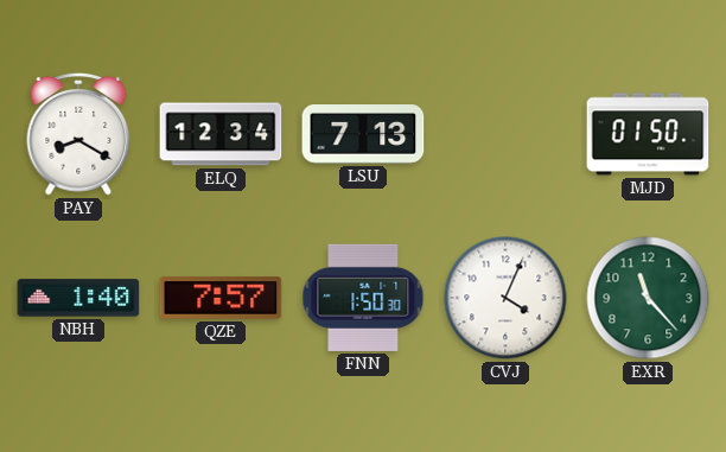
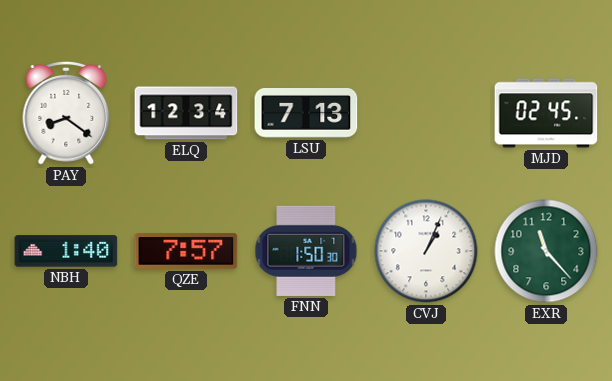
PAY: 8:20 -> 8:21 (66, 113)
MJD: 01:50 -> 02:45 (546, 113)
CVJ: 4:04 -> 1:04 (426, 251)
